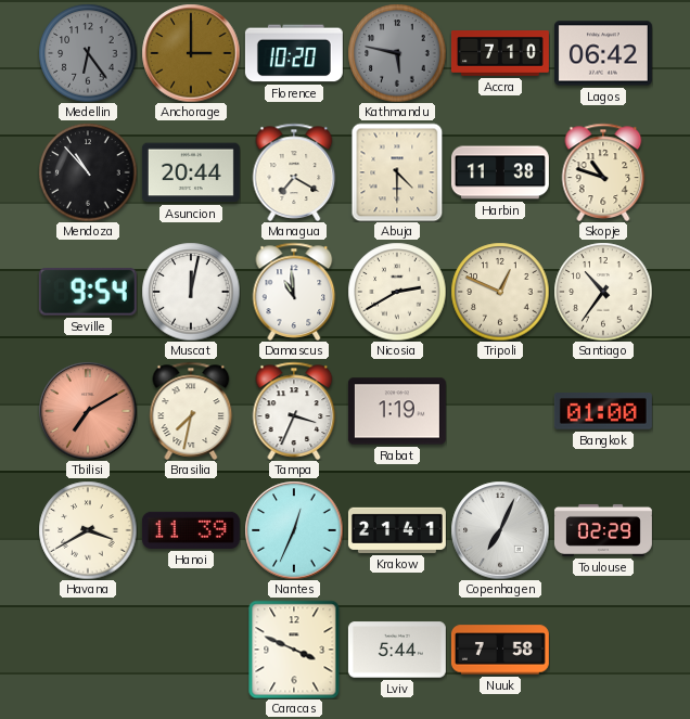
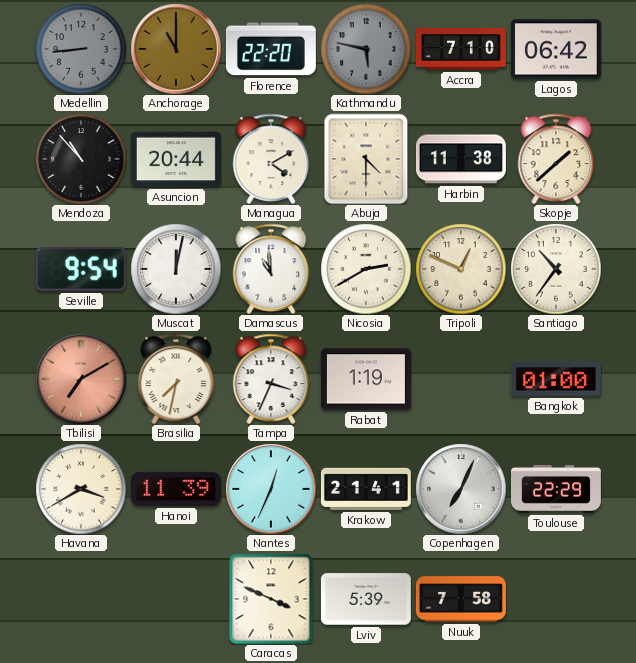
Medellin: 6:24 -> 8:44 (81, 49)
Anchorage: 3:00 -> 11:00 (176, 49)
Florence: 10:20 -> 22:20 (271, 49)
Managua: 7:20 -> 4:10 (271, 159)
Skopje: 10:48 -> 1:38 (556, 159)
Toulouse: 02:29 -> 22:29 (556, 489)
Lviv: 5:44 -> 5:39 (366, 599)
